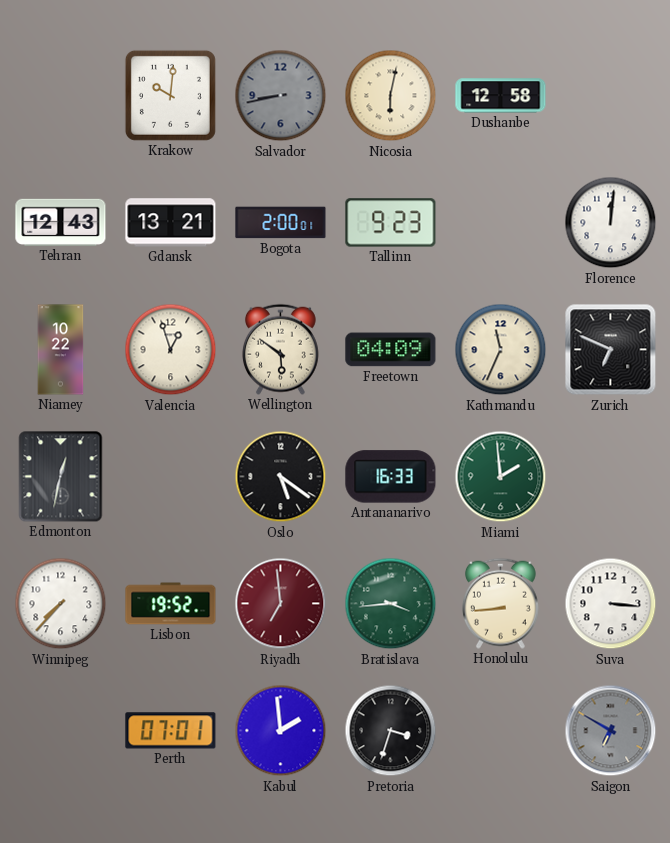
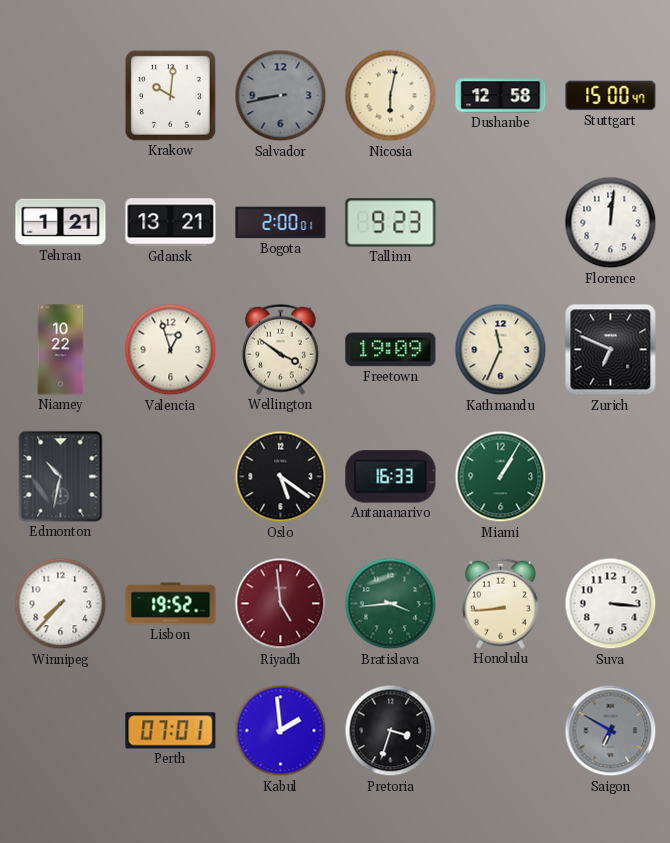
Stuttgart: none -> 15:00 (611, 96)
Tehran: 12:43 -> 1:21 (61, 222)
Wellington: 5:51 -> 3:51 (280, 349)
Freetown: 04:09 -> 19:09 (391, 350)
Edmonton: 12:32 -> 10:32 (61, 477)
Miami: 1:59 -> 1:05 (501, 477)
Riyadh: 6:59 -> 4:59 (281, 604)
